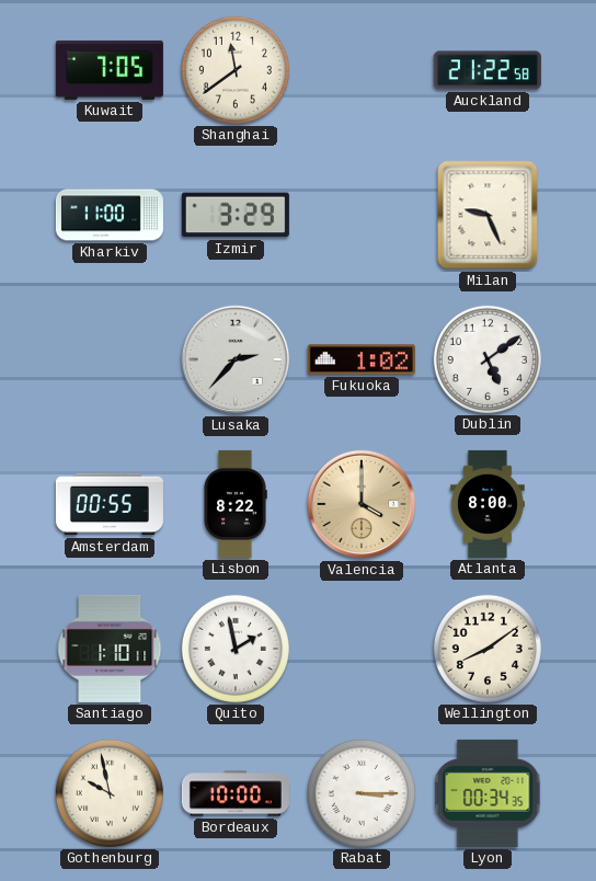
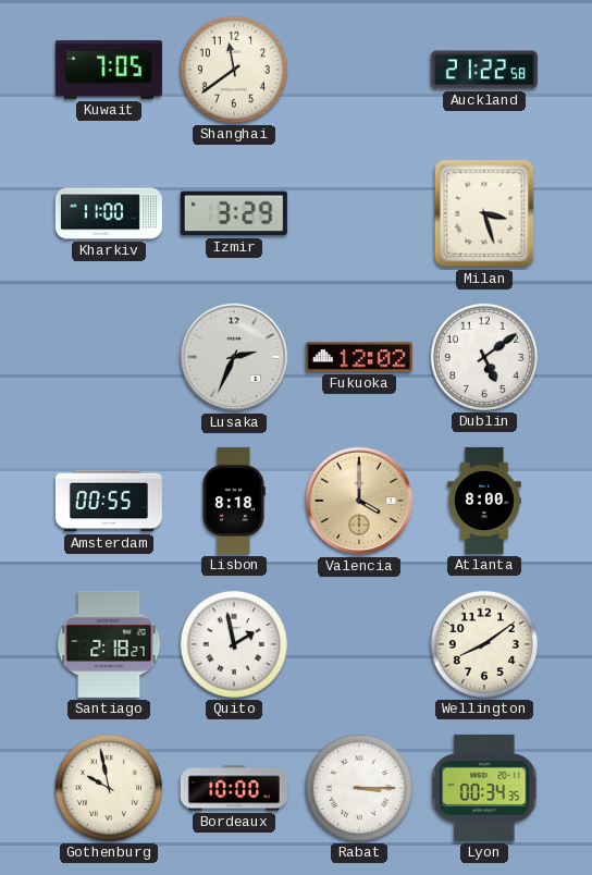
Milan: 9:26 -> 3:27 (484, 213)
Lusaka: 2:37 -> 2:34 (234, 357)
Fukuoka: 1:02 -> 12:02 (359, 357)
Lisbon: 8:22 -> 8:18 (234, 501)
Santiago: 1:10 -> 2:18 (109, 644)
